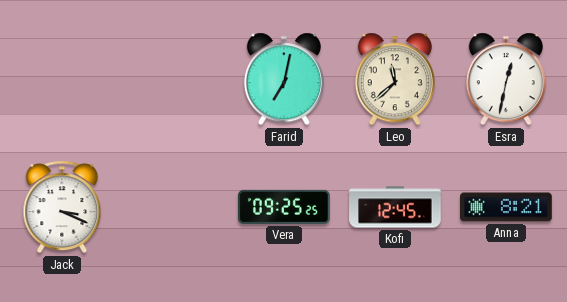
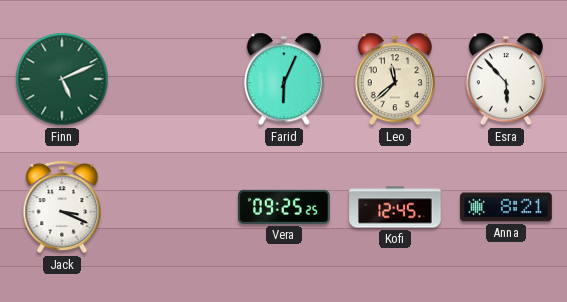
Finn: none -> 5:11 (62, 79)
Farid: 7:02 -> 6:04 (284, 79)
Esra: 12:32 -> 5:53 (506, 79)
